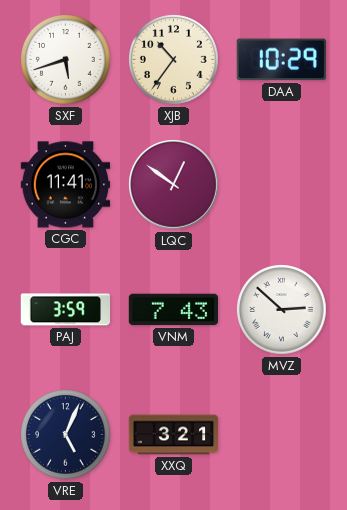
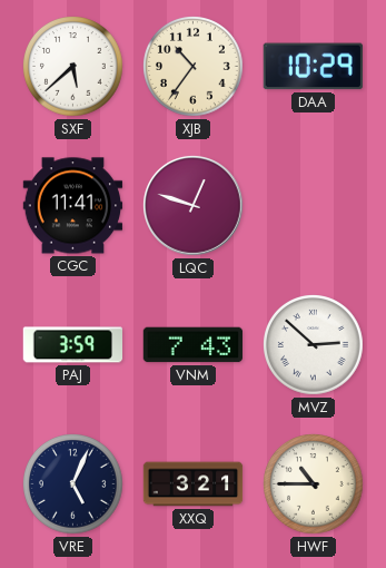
SXF: 5:42 -> 5:38 (73, 67)
LQC: 12:51 -> 12:48 (194, 206)
HWF: none -> 10:45 (314, 484)
